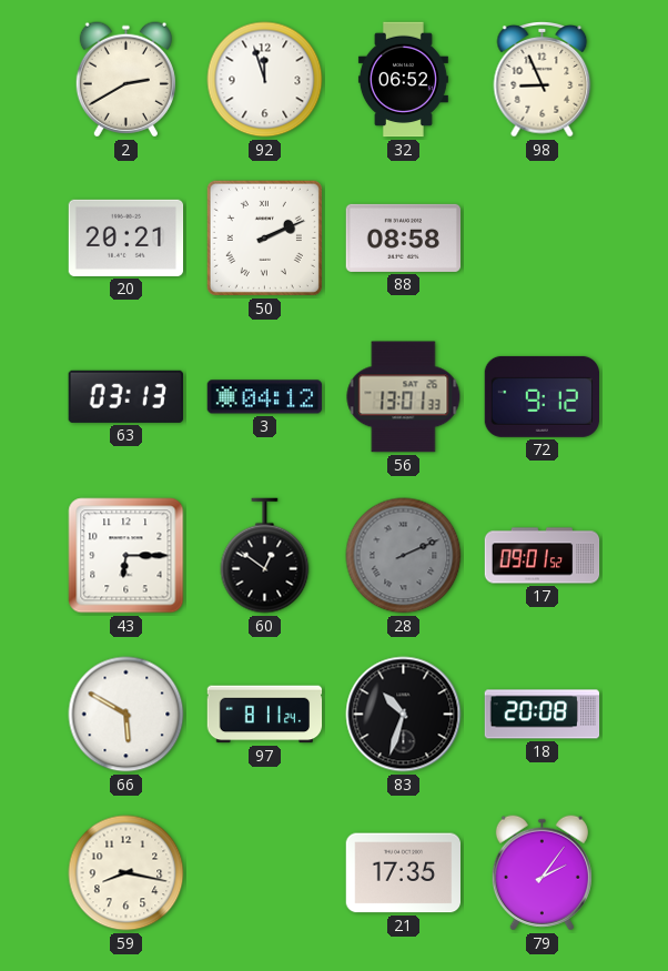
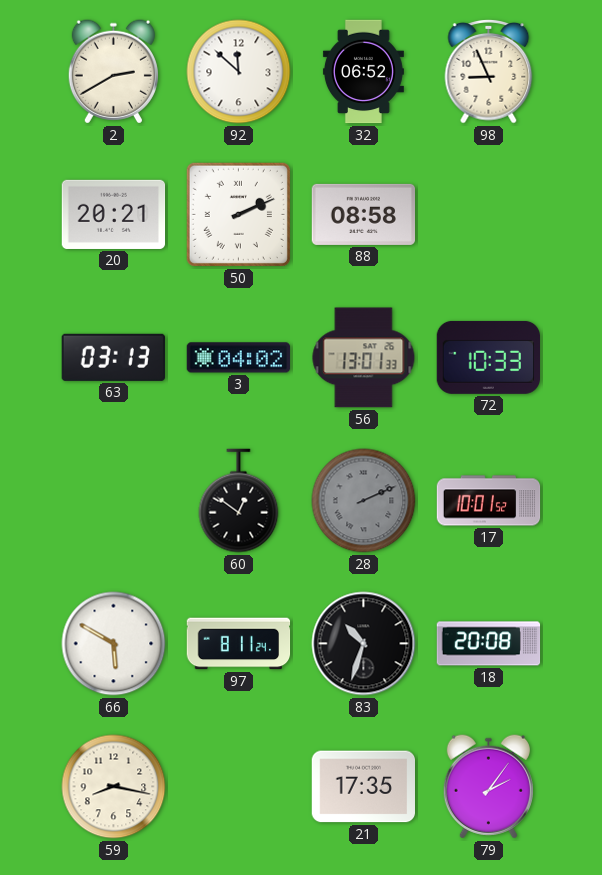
92: 11:57 -> 11:52 (239, 72)
3: 04:12 -> 04:02 (239, 358)
72: 9:12 -> 10:33 (488, 357)
43: 6:15 -> none (126, 556)
17: 09:01 -> 10:01 (489, 501)
